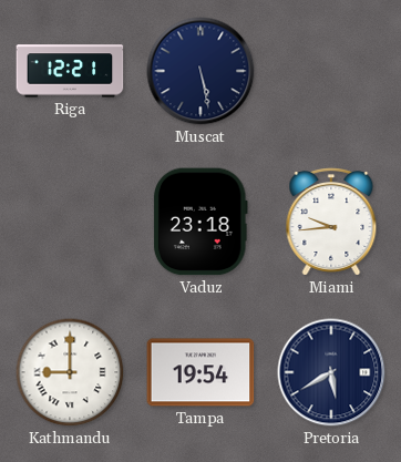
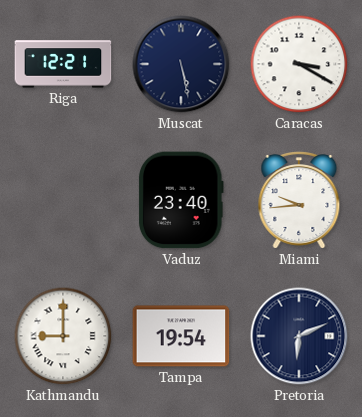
Caracas: none -> 3:20 (299, 64)
Vaduz: 23:18 -> 23:40 (181, 200)
Pretoria: 5:40 -> 6:11 (299, 336)
